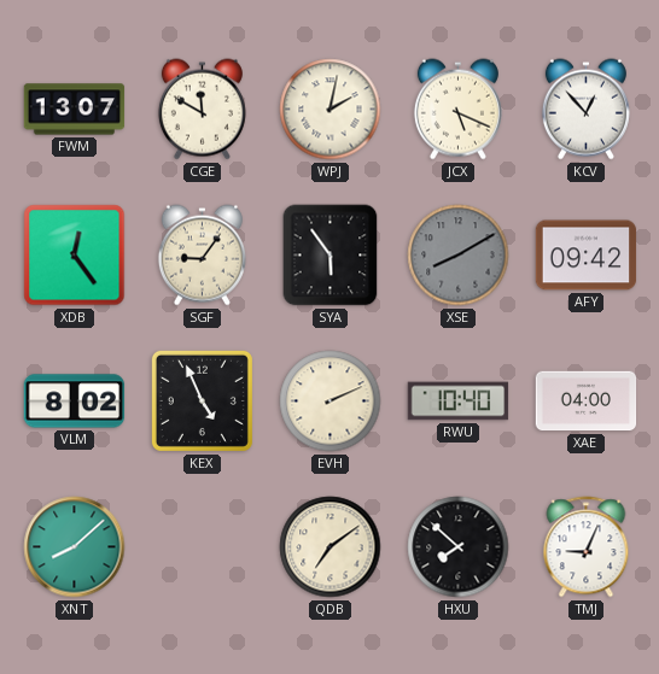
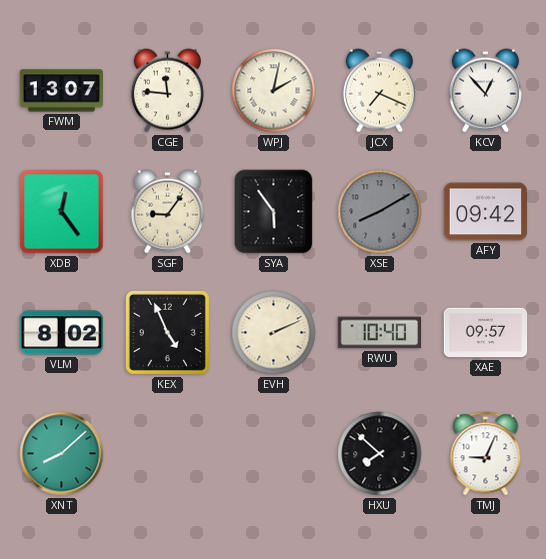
CGE: 11:50 -> 11:46 (167, 91)
JCX: 5:19 -> 7:19 (379, 91)
XAE: 04:00 -> 09:57 (486, 333)
QDB: 7:09 -> none (331, 547)
